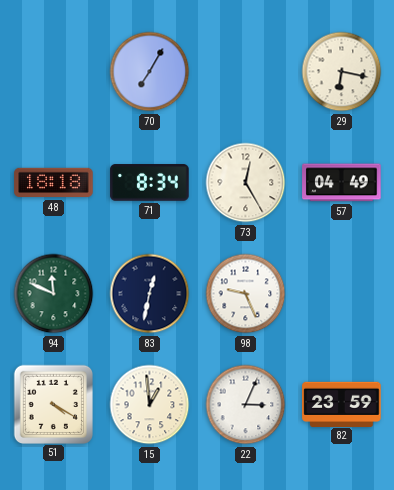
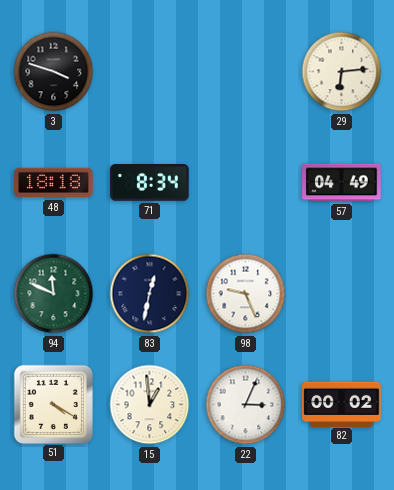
3: none -> 3:48 (54, 72)
70: 7:05 -> none (150, 72)
29: 6:17 -> 6:14 (342, 72)
73: 12:25 -> none (246, 183)
82: 23:59 -> 00:02 (342, 404)
